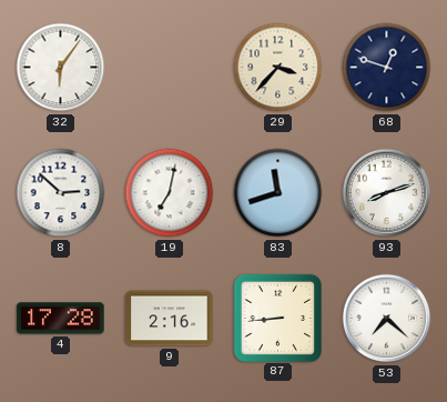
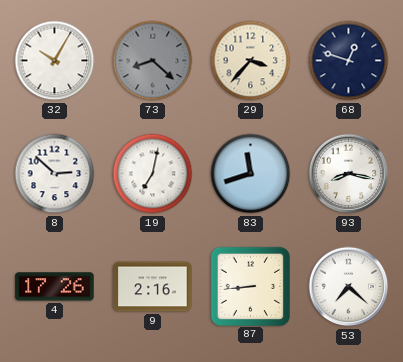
32: 6:06 -> 10:05 (55, 61)
73: none -> 8:22 (153, 61)
93: 8:12 -> 8:17 (349, 174)
4: 17:28 -> 17:26 (55, 287)
